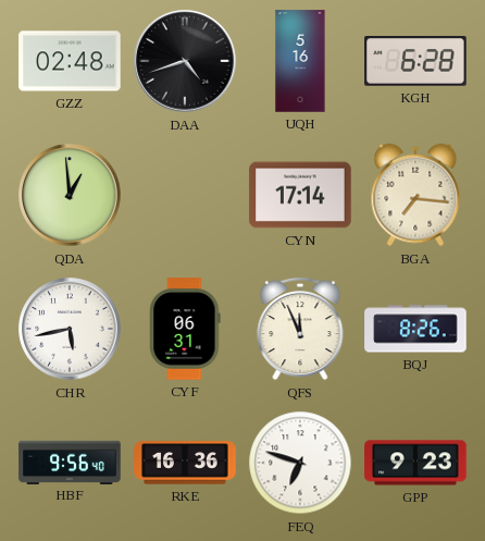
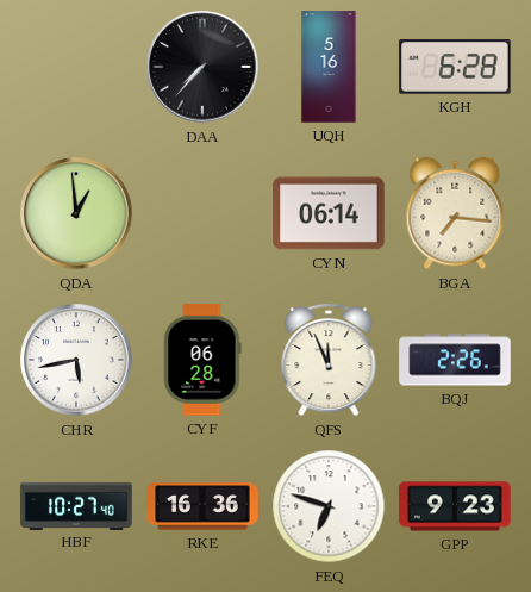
GZZ: 02:48 -> none (70, 61)
DAA: 4:42 -> 7:37 (202, 67)
CYN: 17:14 -> 06:14 (329, 213)
CYF: 06:31 -> 06:28 (202, 360)
BQJ: 8:26 -> 2:26 (455, 360)
HBF: 9:56 -> 10:27 (76, 505)
